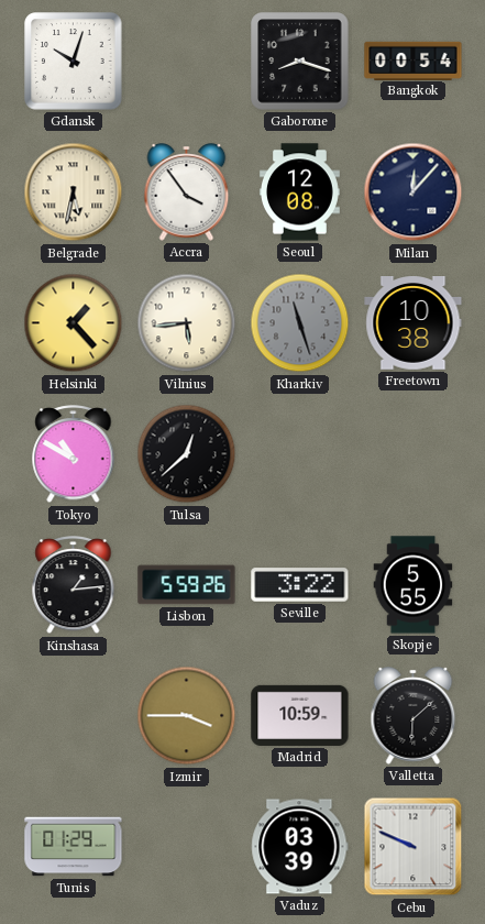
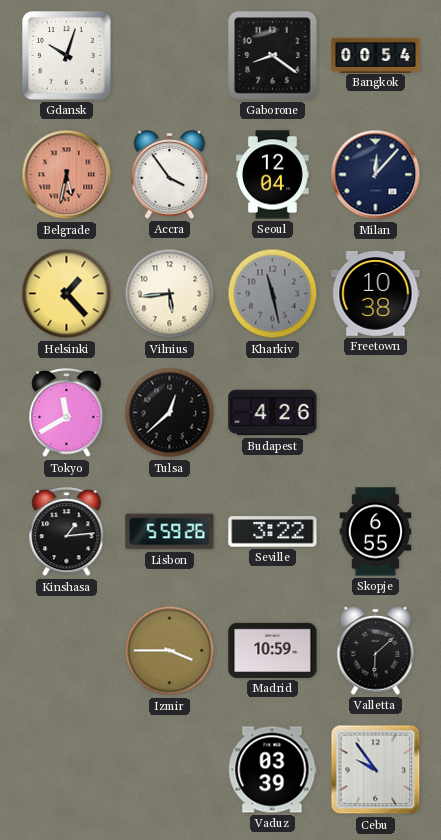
Gaborone: 8:18 -> 8:21 (273, 56)
Belgrade dial: cream -> salmon (67, 175)
Seoul: 12:08 -> 12:04 (272, 175)
Kharkiv: 11:27 -> 11:28 (273, 294)
Tokyo: 10:50 -> 11:40 (67, 413)
Budapest: none -> 4:26 (273, 413)
Skopje: 5:55 -> 6:55 (376, 532)
Tunis: 01:29 -> none (74, 847)
Cebu: 9:49 -> 9:54 (376, 770)
